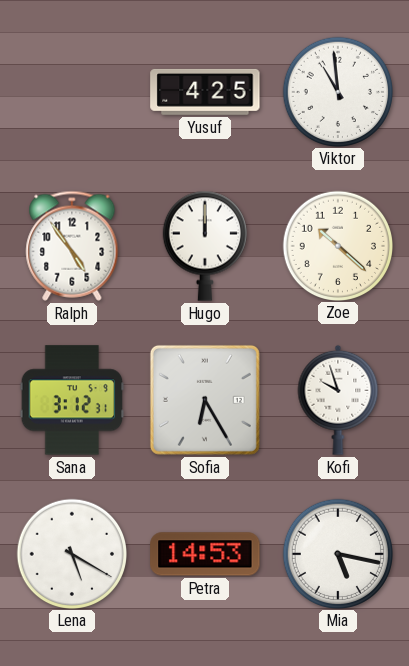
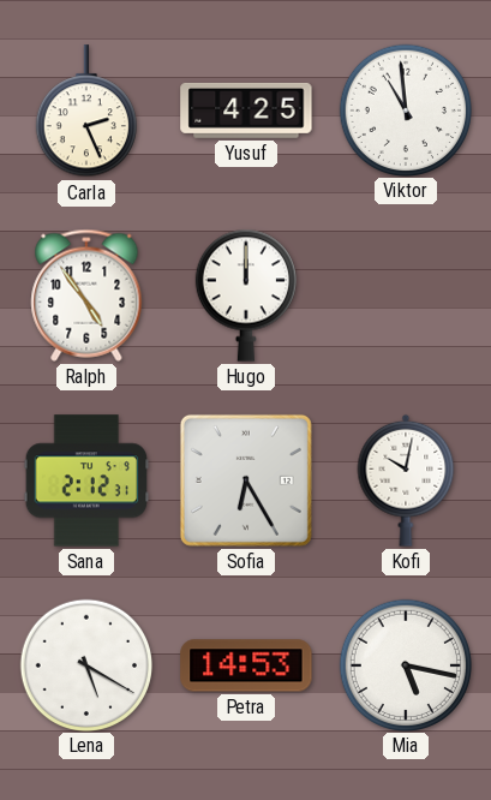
Carla: none -> 2:26 (86, 112)
Zoe: 10:22 -> none (337, 245)
Sana: 3:12 -> 2:12 (86, 480)
Kofi: 9:57 -> 10:02 (406, 480)
